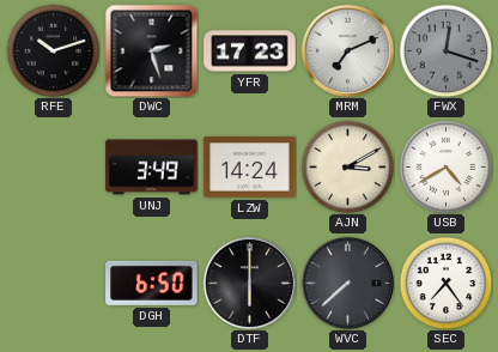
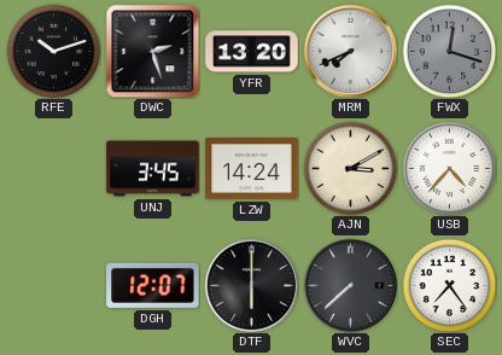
YFR: 17:23 -> 13:20 (252, 52)
MRM: 7:11 -> 7:41 (350, 51)
UNJ: 3:49 -> 3:45 (153, 169)
USB: 4:40 -> 4:37 (449, 168)
DGH: 6:50 -> 12:07 (153, 285)
